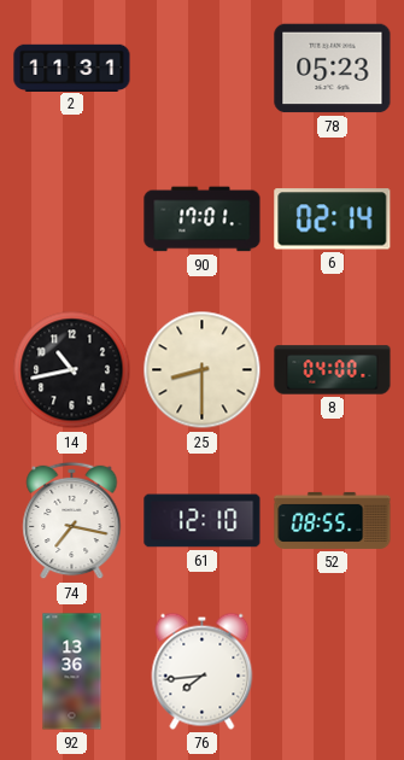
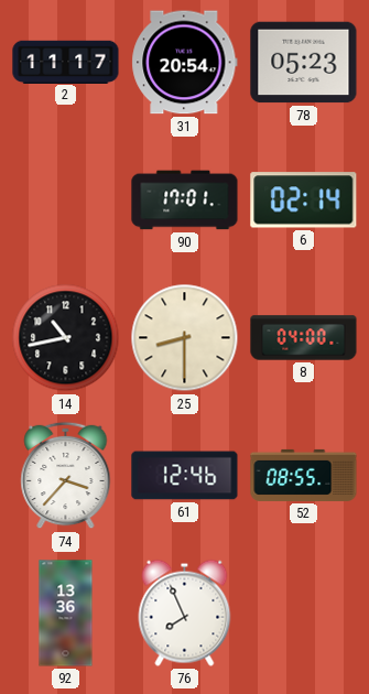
2: 11:31 -> 11:17 (66, 62)
31: none -> 20:54 (185, 63)
74: 7:17 -> 3:37 (66, 476)
61: 12:10 -> 12:46 (185, 476)
76: 7:44 -> 7:56 (185, 612)
